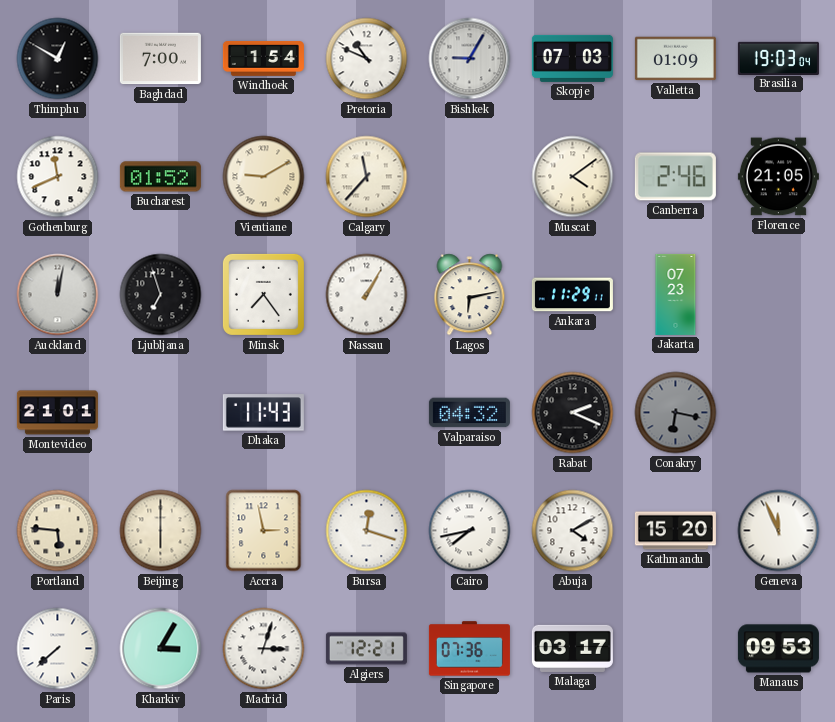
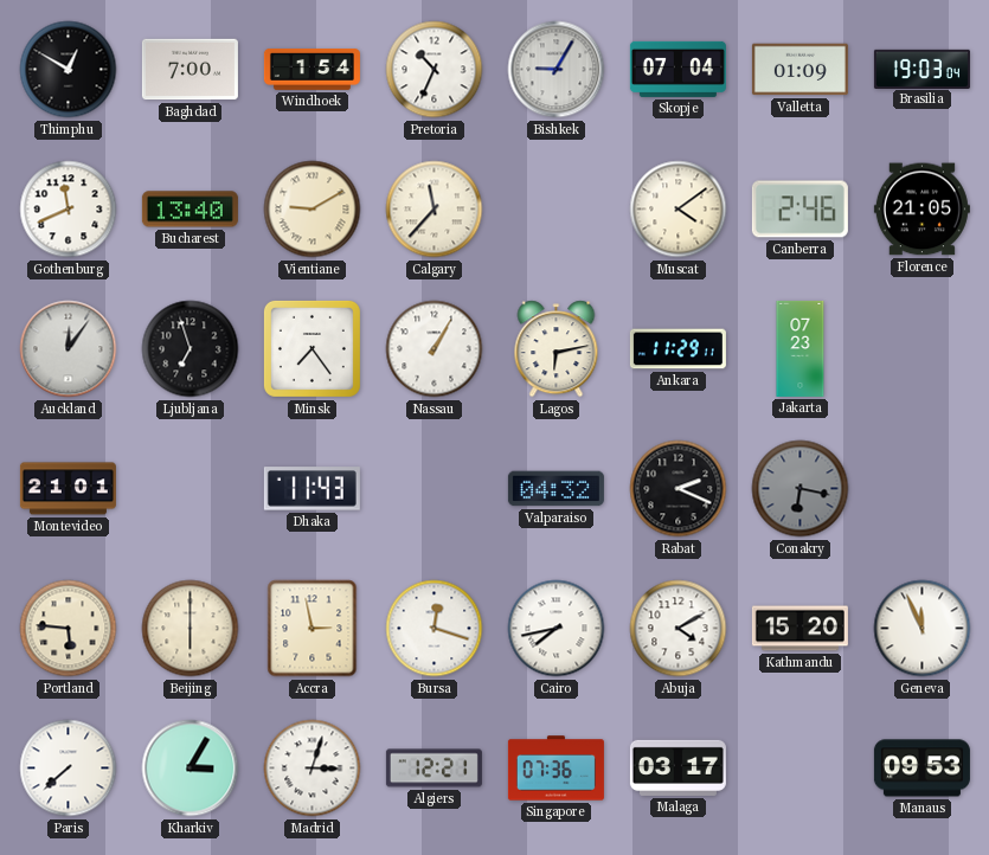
Pretoria: 10:49 -> 10:34 (435, 70)
Skopje: 07:03 -> 07:04 (677, 69)
Bucharest: 01:52 -> 13:40 (190, 210)
Auckland: 12:02 -> 12:06 (69, 349)
